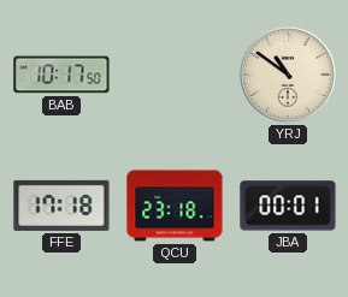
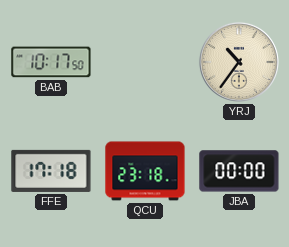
YRJ: 10:51 -> 10:36 (239, 62)
JBA: 00:01 -> 00:00 (239, 171)
